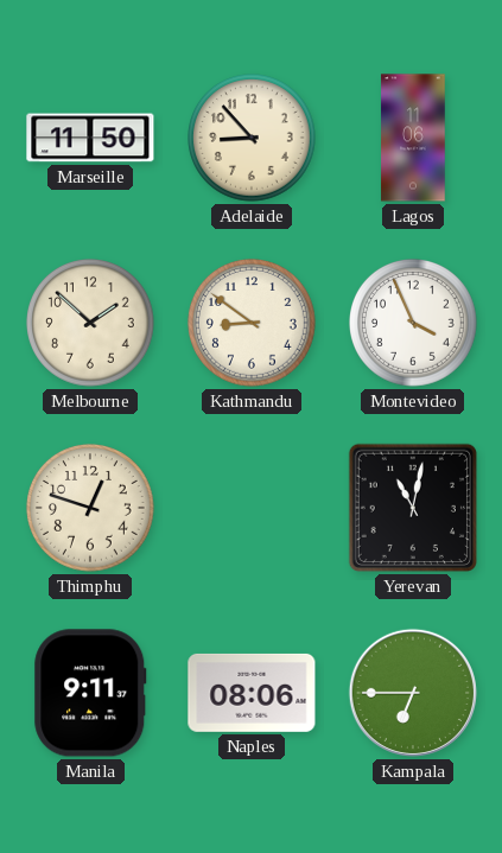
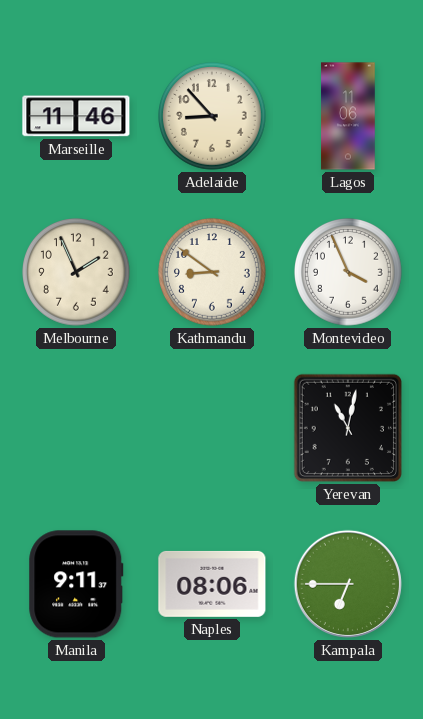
Marseille: 11:50 -> 11:46 (76, 116)
Melbourne: 1:52 -> 1:56 (77, 273)
Thimphu: 12:48 -> none (91, 509)
